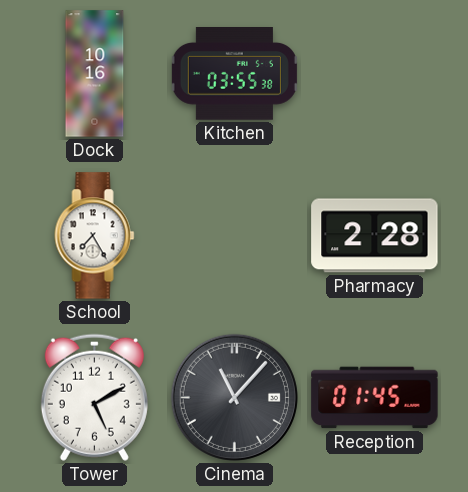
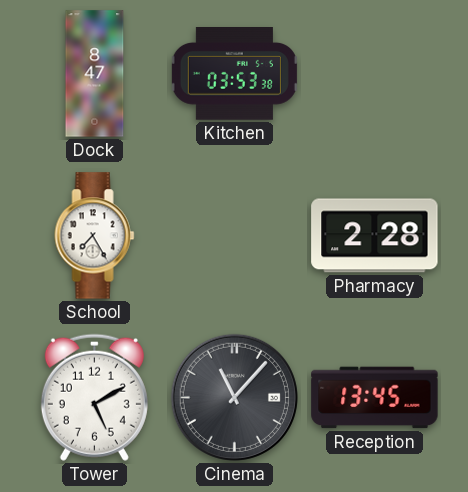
Dock: 10:16 -> 8:47 (95, 74)
Kitchen: 03:55 -> 03:53 (234, 74)
Reception: 01:45 -> 13:45 (375, 398)
